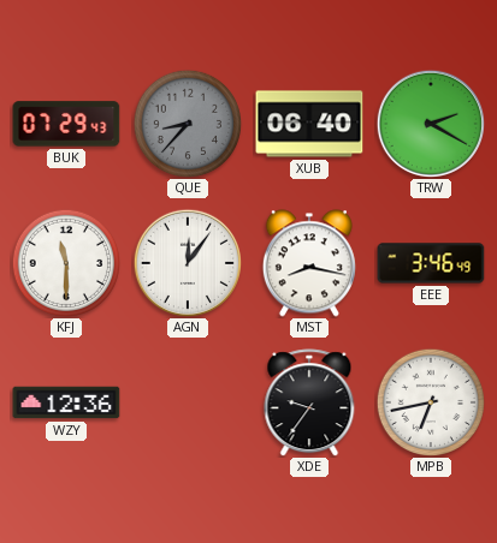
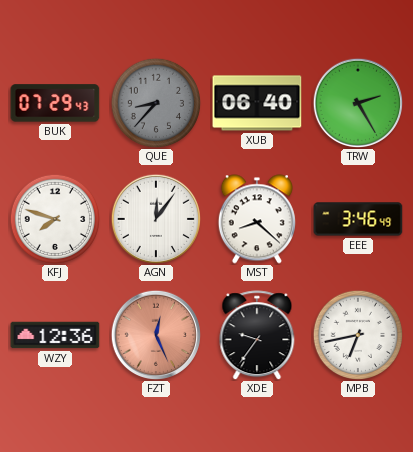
TRW: 2:20 -> 2:25 (357, 102)
KFJ: 11:30 -> 7:48 (54, 218)
MST: 8:17 -> 8:22 (257, 219)
FZT: none -> 12:26 (155, 334)
